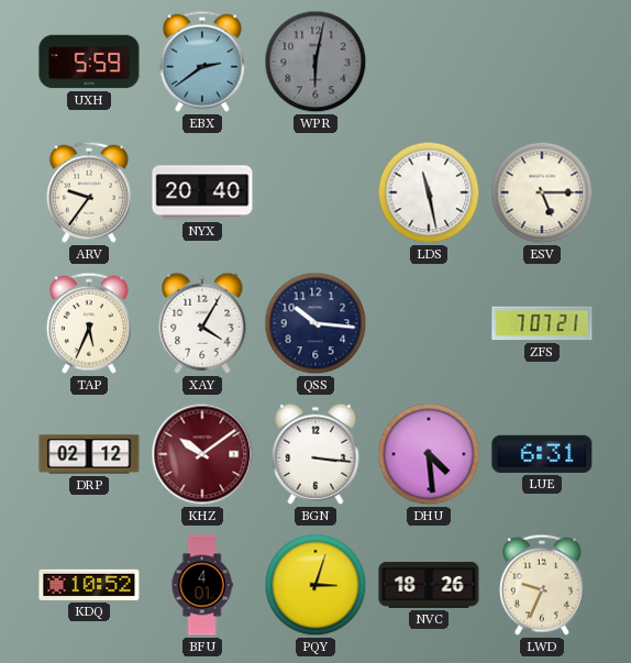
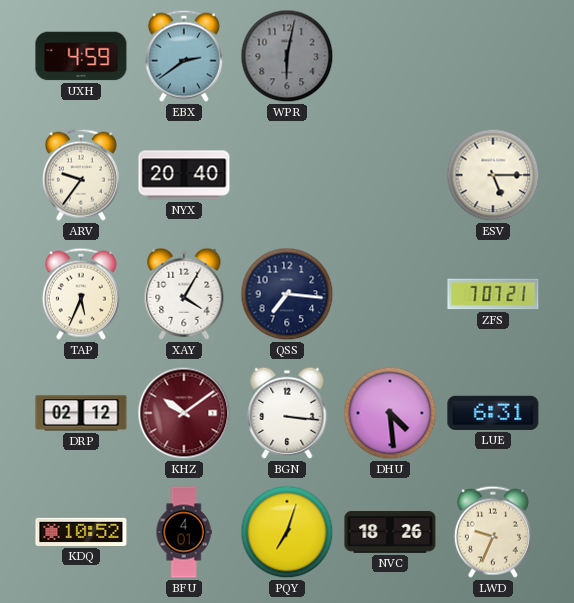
UXH: 5:59 -> 4:59 (81, 56)
LDS: 11:28 -> none (429, 192)
QSS: 10:16 -> 7:16 (287, 294)
PQY: 3:03 -> 7:03 (287, 532)
